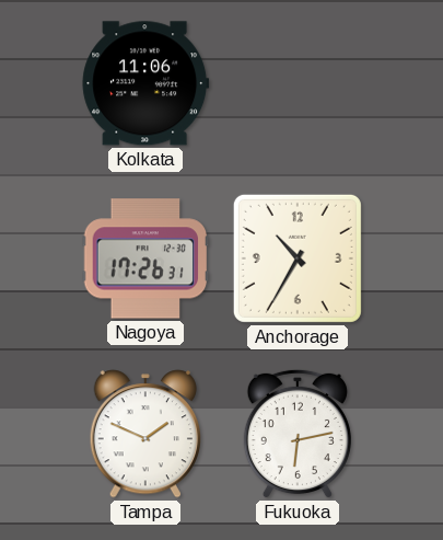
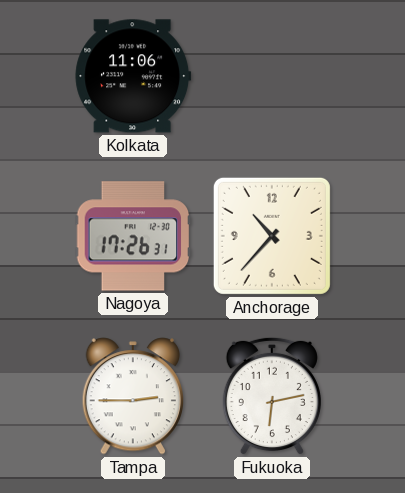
Anchorage: 10:35 -> 10:37 (272, 236)
Tampa: 1:49 -> 2:45 (132, 396)
